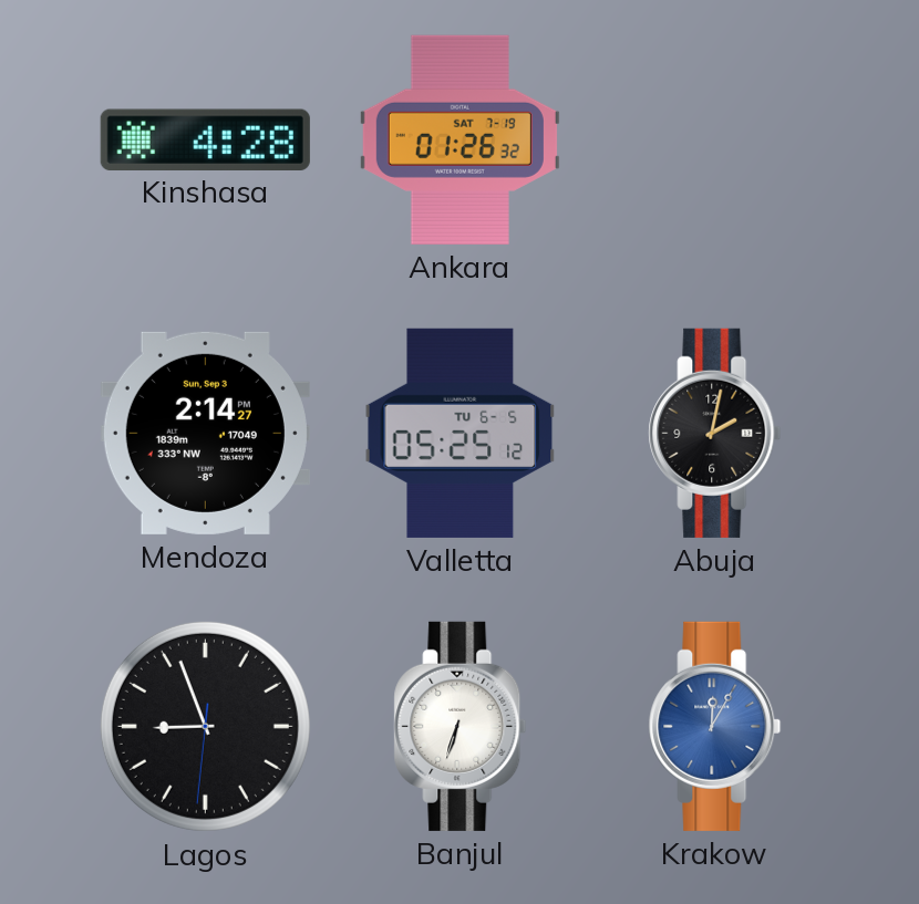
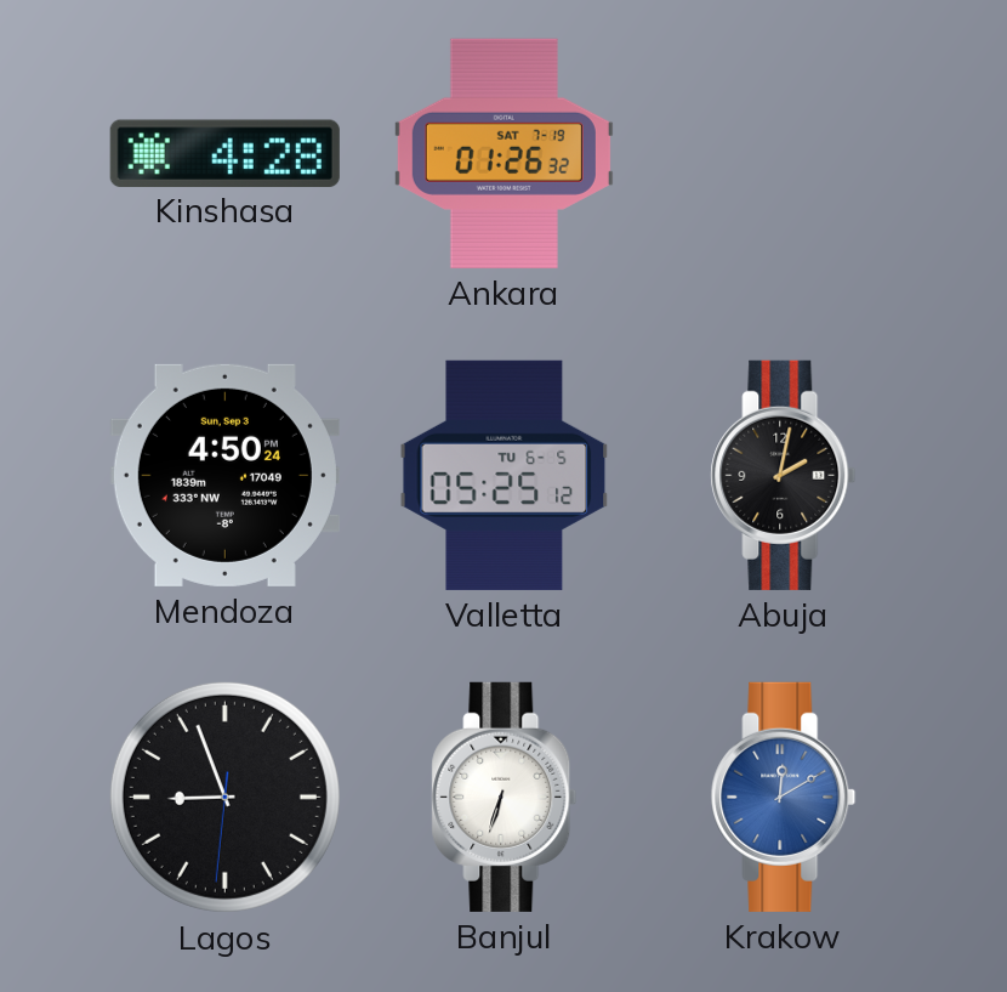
Mendoza: 2:14 -> 4:50 (224, 475)
Krakow: 12:05 -> 12:10 (784, 797)
